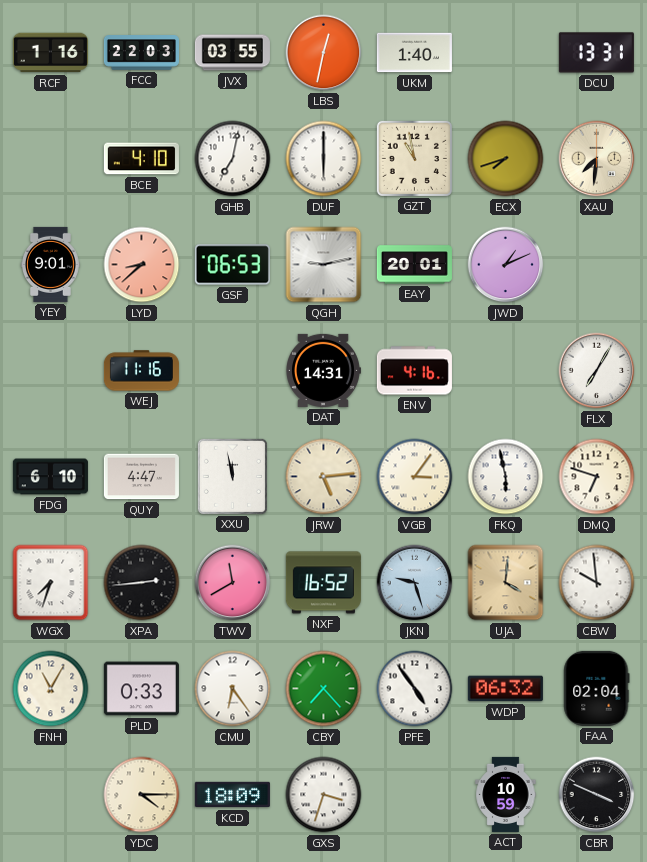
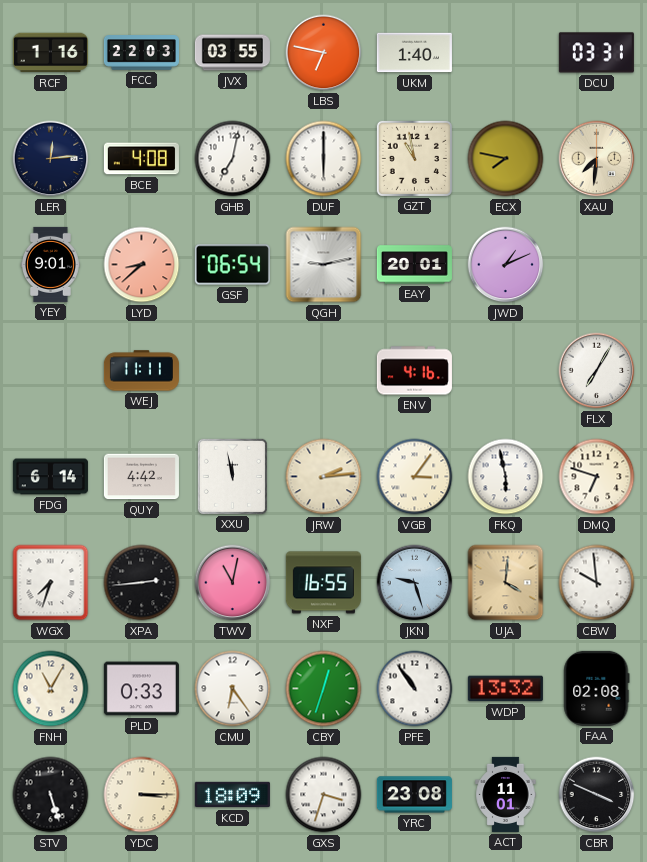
LBS: 12:32 -> 6:47 (324, 53)
DCU: 13:31 -> 03:31 (596, 53)
LER: none -> 12:14 (51, 159)
BCE: 4:10 -> 4:08 (141, 159)
ECX: 7:42 -> 7:47 (506, 159)
GSF: 06:53 -> 06:54 (232, 265)
WEJ: 11:16 -> 11:11 (141, 371)
DAT: 14:31 -> none (324, 370)
FDG: 6:10 -> 6:14 (50, 477)
QUY: 4:47 -> 4:42 (141, 477)
JRW: 5:14 -> 2:14 (324, 477)
TWV: 11:40 -> 11:02 (233, 583)
NXF: 16:52 -> 16:55 (323, 583)
CBY: 7:23 -> 12:33 (324, 689)
PFE: 4:54 -> 10:54 (415, 689)
WDP: 06:32 -> 13:32 (505, 689)
FAA: 02:04 -> 02:08 (597, 688)
STV: none -> 5:27 (51, 795)
YDC: 4:15 -> 3:15 (142, 795)
YRC: none -> 23:08 (414, 795)
ACT: 10:59 -> 11:01 (506, 794)
